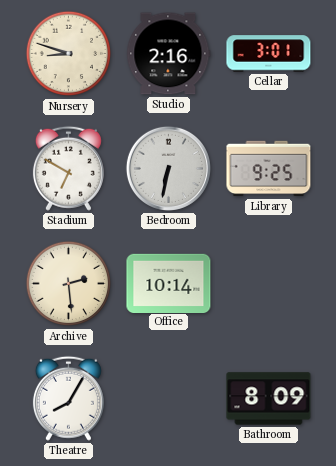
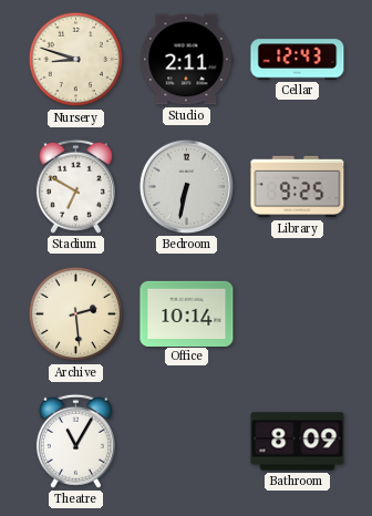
Studio: 2:16 -> 2:11 (187, 60)
Cellar: 3:01 -> 12:43 (298, 60)
Theatre: 8:05 -> 11:05 (75, 441)
